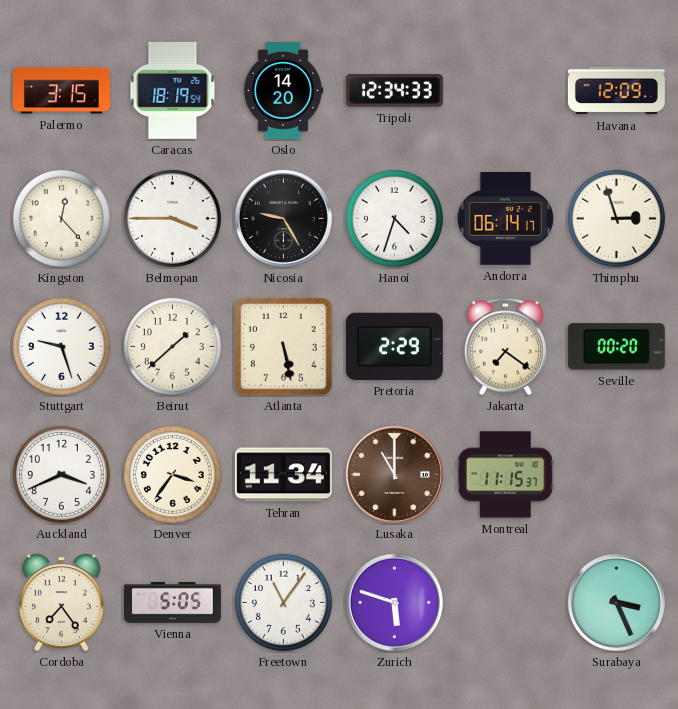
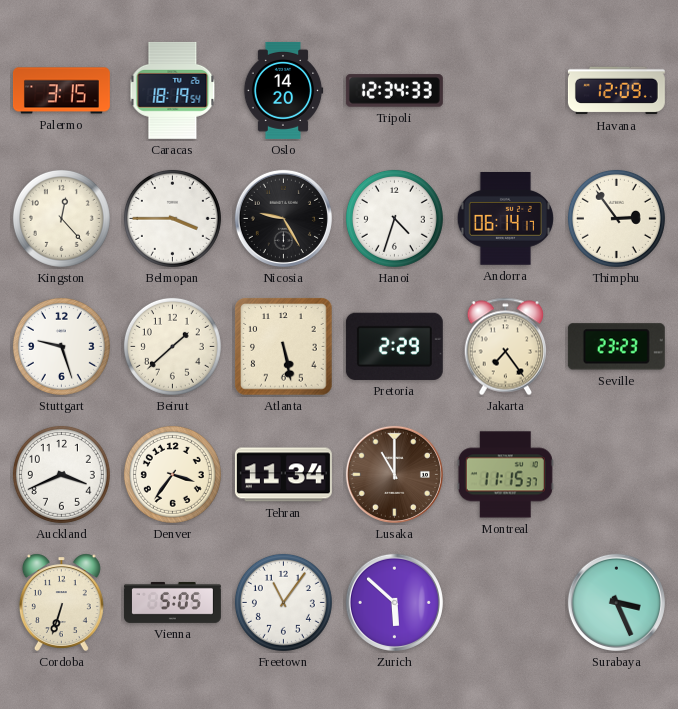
Thimphu: 2:57 -> 2:54 (616, 218)
Jakarta: 7:21 -> 7:24 (506, 347)
Seville: 00:20 -> 23:23 (616, 347)
Cordoba: 7:24 -> 6:33 (61, 602)
Zurich: 5:48 -> 5:52 (394, 602)
